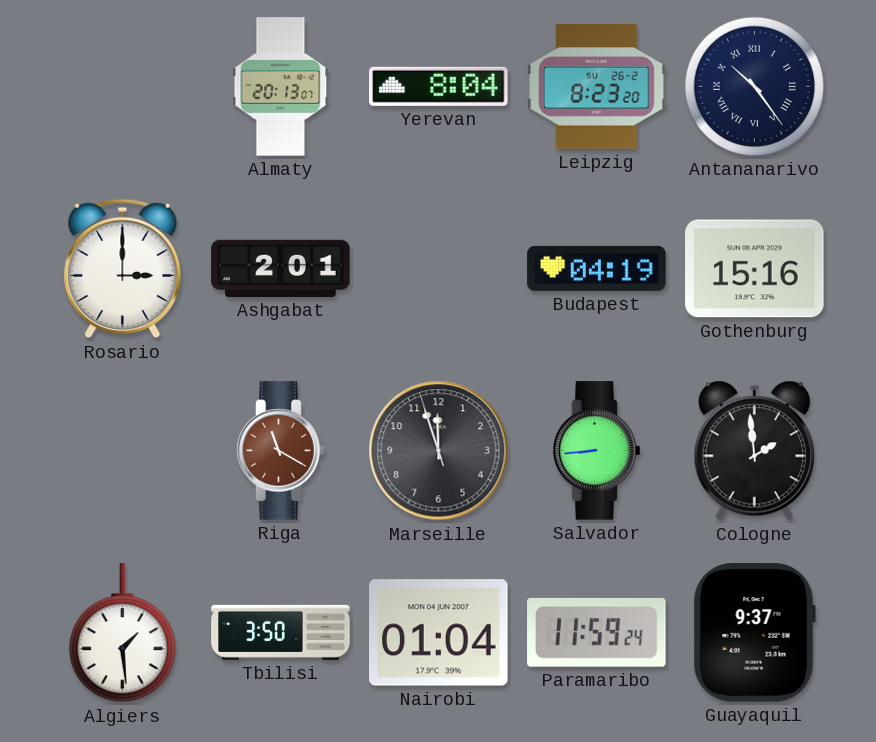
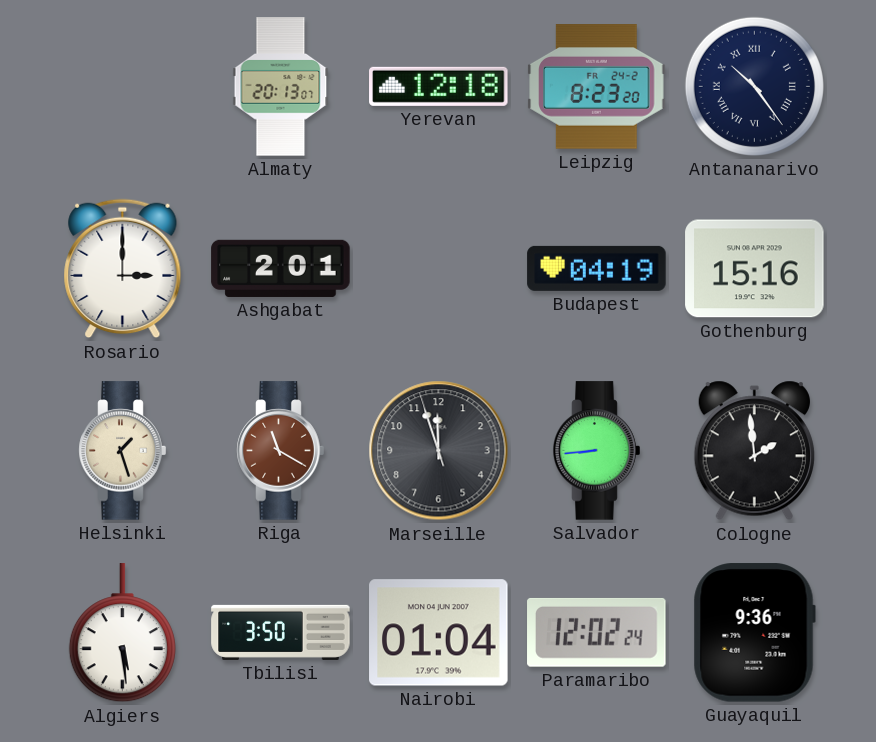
Yerevan: 8:04 -> 12:18 (439, 86)
Leipzig date: SU 26-2 -> FR 24-2 (597, 87)
Helsinki: none -> 1:27 (123, 451)
Algiers: 1:29 -> 5:29 (122, 633)
Paramaribo: 11:59 -> 12:02 (597, 632)
Guayaquil: 9:37 -> 9:36 (754, 633)
